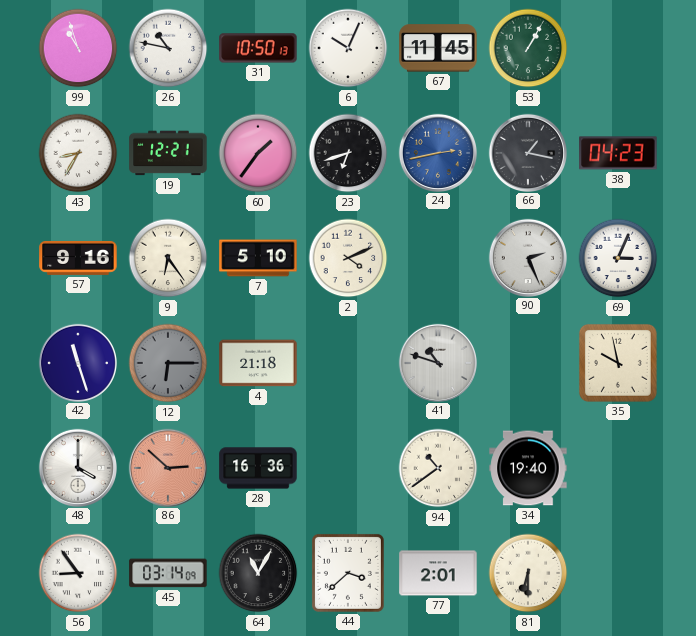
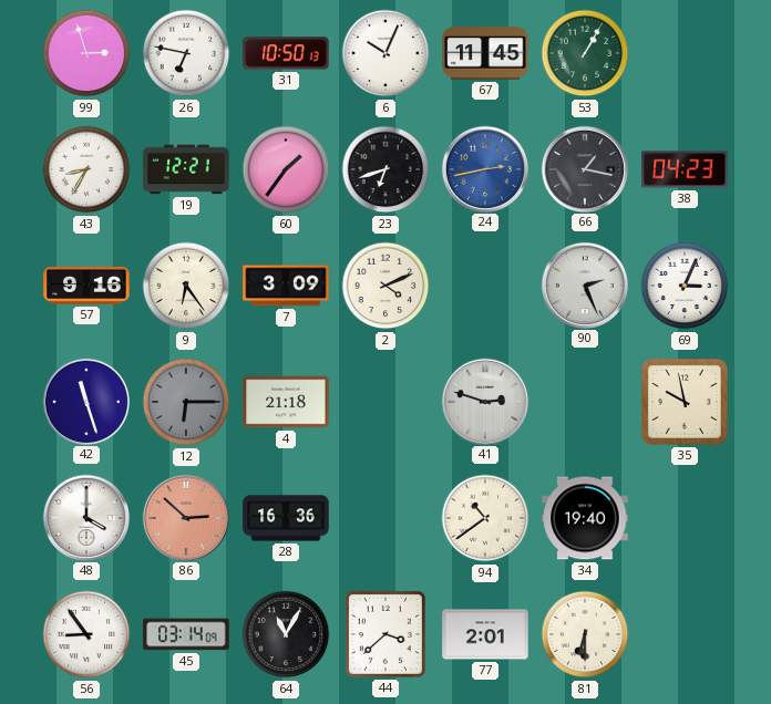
99: 10:57 -> 2:57 (86, 53)
26: 10:47 -> 6:47 (186, 53)
7: 5:10 -> 3:09 (286, 286)
41: 10:48 -> 2:48 (484, 401)
